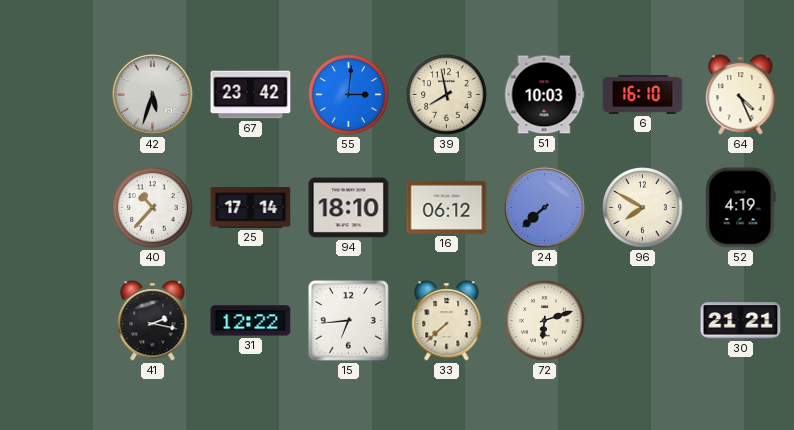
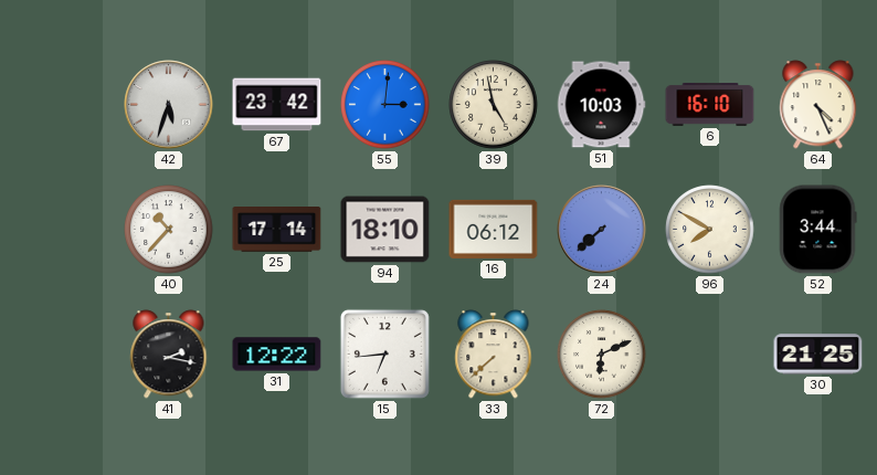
39: 7:58 -> 4:58 (494, 105)
52: 4:19 -> 3:44 (818, 230)
72: 6:12 -> 6:11 (602, 355)
30: 21:21 -> 21:25 (818, 355)
